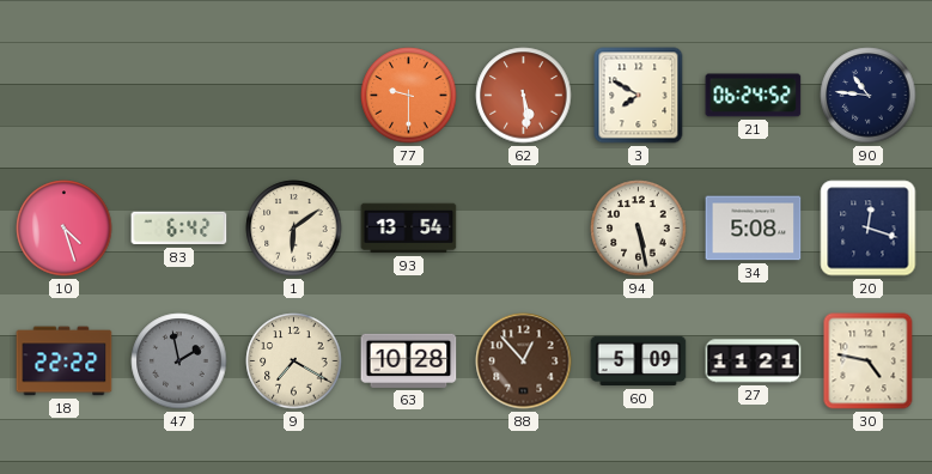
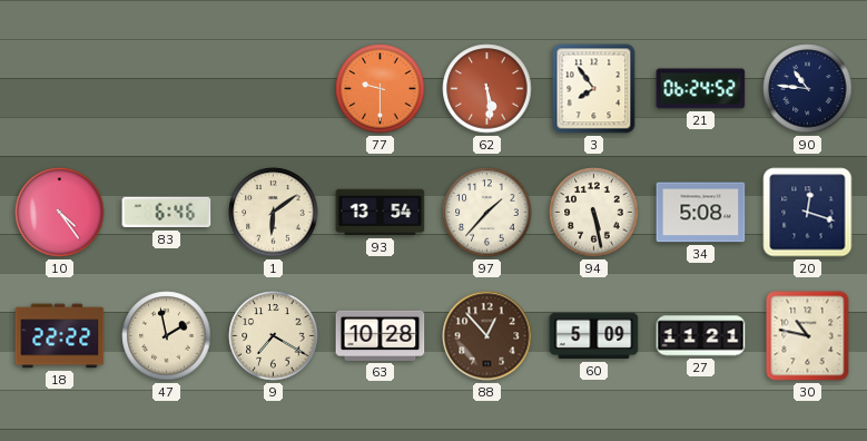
3: 7:50 -> 7:54 (594, 89)
10: 4:27 -> 4:24 (60, 213)
83: 6:42 -> 6:46 (167, 213)
97: none -> 1:37 (487, 213)
47 dial: grey -> cream (167, 336)
30: 4:47 -> 10:47 (808, 336)
